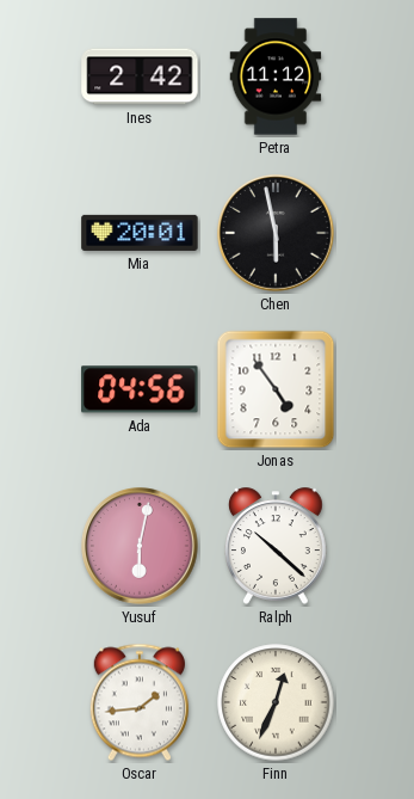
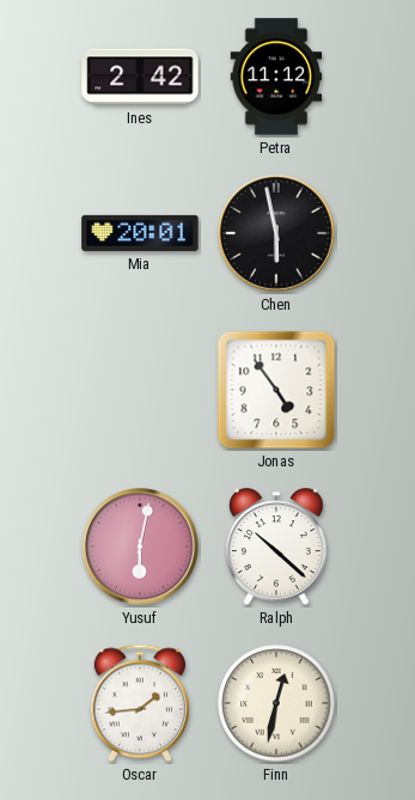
Ada: 04:56 -> none (140, 389)
Finn: 12:34 -> 12:32 (276, 703)
